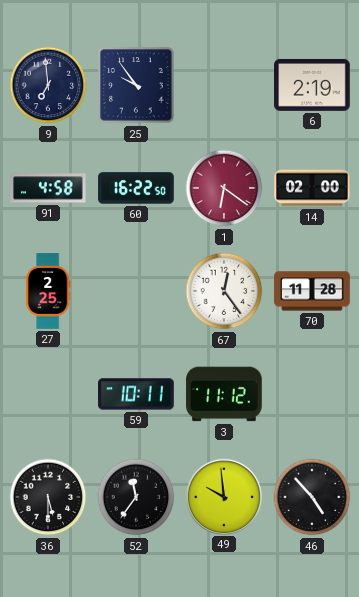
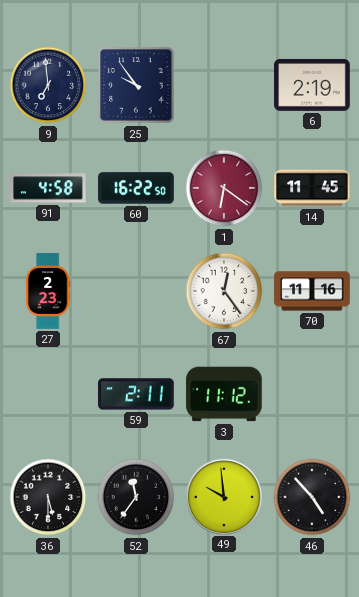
14: 02:00 -> 11:45 (312, 188)
27: 2:25 -> 2:23 (48, 291)
70: 11:28 -> 11:16 (312, 291)
59: 10:11 -> 2:11 (136, 394)
